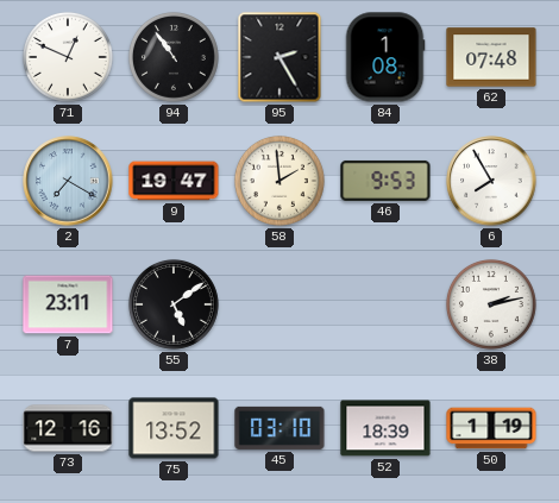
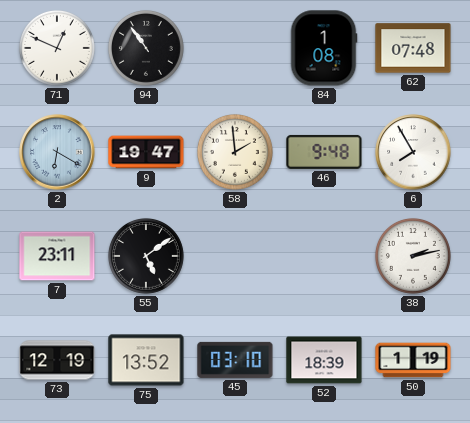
95: 2:25 -> none (279, 57)
2: 7:20 -> 6:20 (57, 152)
46: 9:53 -> 9:48 (324, 152)
73: 12:16 -> 12:19 (57, 360)
